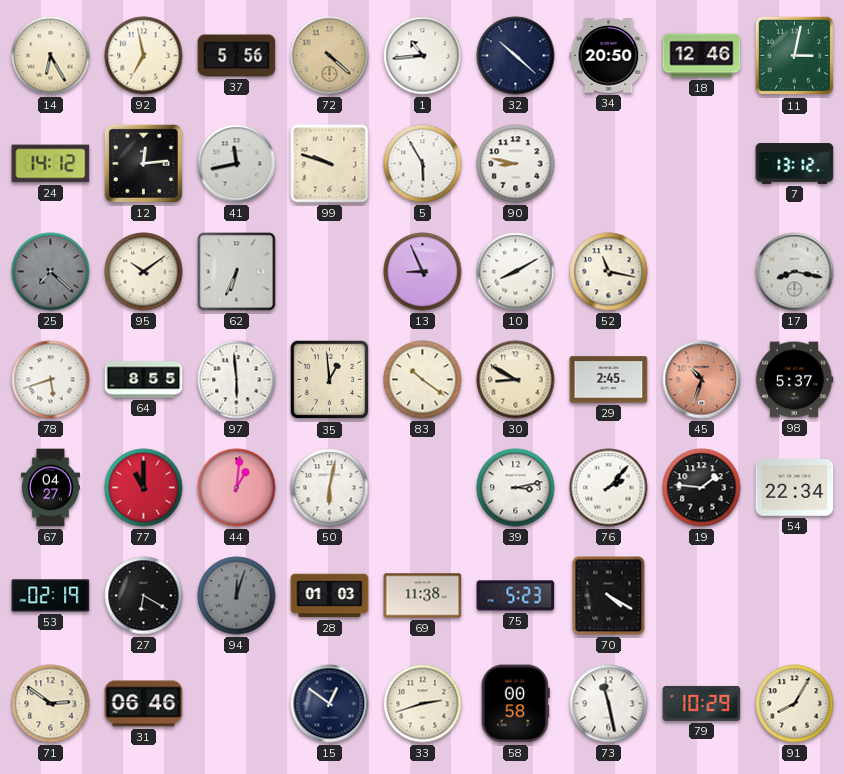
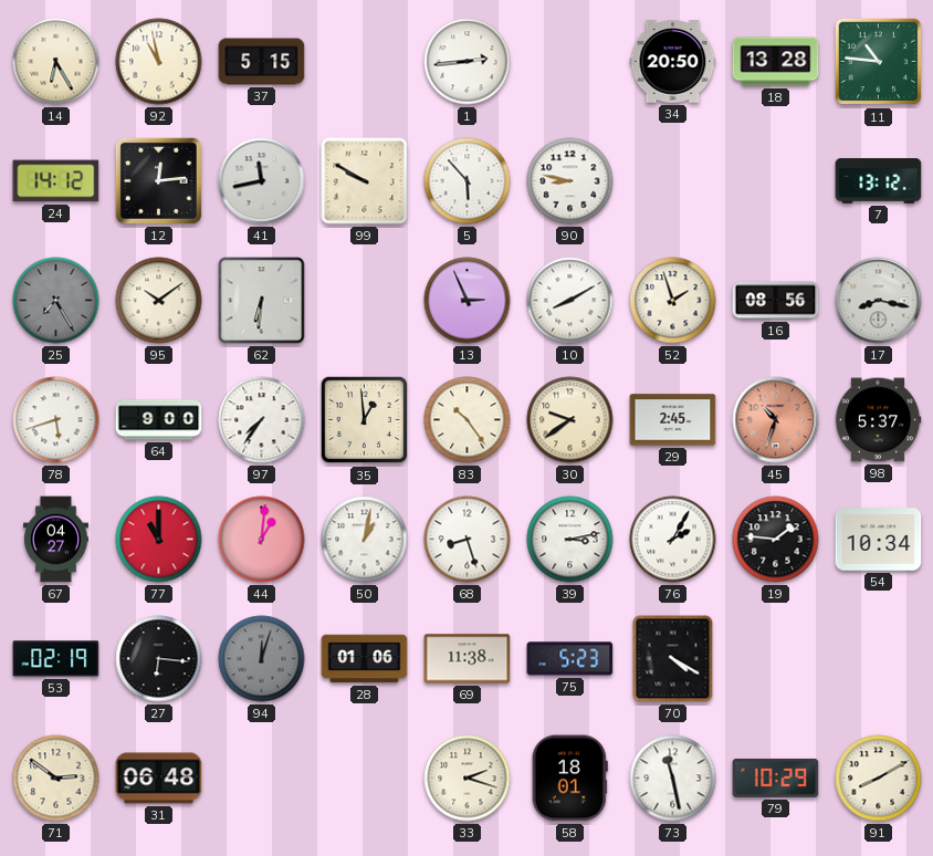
92: 6:58 -> 10:58 (159, 62)
37: 5:56 -> 5:15 (262, 62)
72: 4:22 -> none (330, 56)
1: 10:44 -> 2:44 (468, 62)
32: 10:22 -> none (516, 56)
18: 12:46 -> 13:28 (776, 62)
11: 3:02 -> 10:46 (879, 62)
99: 9:48 -> 9:50 (365, 181)
5: 5:55 -> 5:53 (468, 181)
25: 7:22 -> 7:25 (56, 301)
62: 6:34 -> 6:31 (262, 301)
13: 8:56 -> 2:56 (468, 301)
52: 11:17 -> 1:57 (673, 301)
16: none -> 08:56 (776, 301)
64: 8:55 -> 9:00 (159, 420)
97: 5:59 -> 7:36 (262, 420)
83: 10:21 -> 10:24 (468, 420)
30: 8:50 -> 9:39 (570, 420)
50: 6:02 -> 1:02 (365, 540)
68: none -> 8:27 (468, 540)
76: 2:07 -> 2:05 (673, 540)
54: 22:34 -> 10:34 (879, 540)
27: 6:20 -> 6:16 (159, 659)
28: 01:03 -> 01:06 (365, 659)
31: 06:46 -> 06:48 (159, 779)
15: 12:51 -> none (330, 704)
33: 2:42 -> 2:18 (468, 779)
58: 00:58 -> 18:01 (569, 779)
91: 8:05 -> 8:10 (879, 779)
